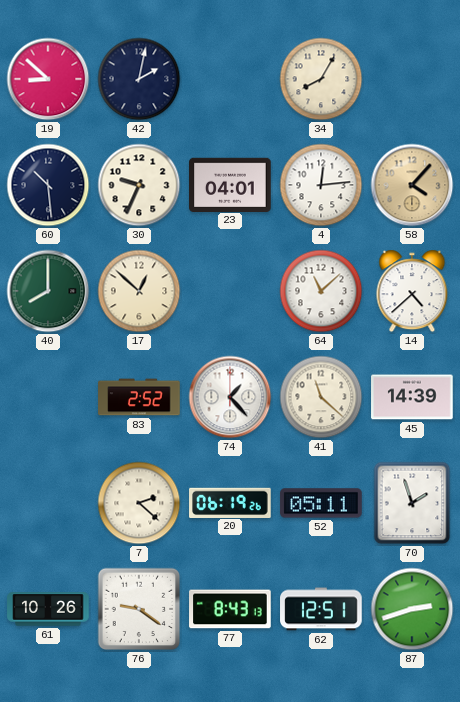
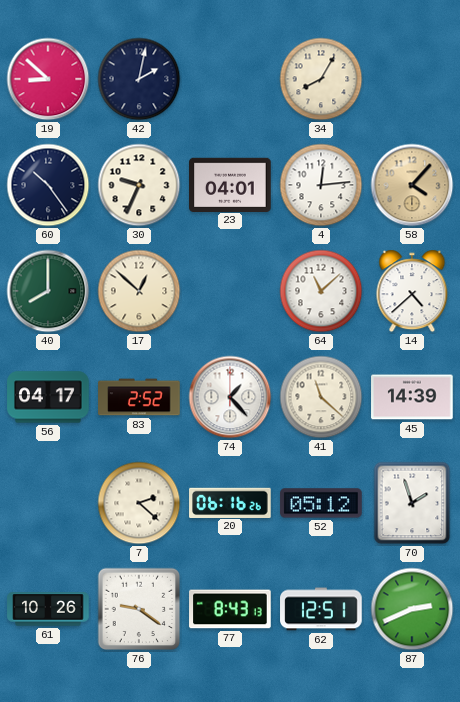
60: 10:29 -> 10:24 (48, 185)
56: none -> 04:17 (48, 397)
20: 06:19 -> 06:16 (230, 502)
52: 05:11 -> 05:12 (321, 503)
87: 2:42 -> 2:41 (412, 609)
